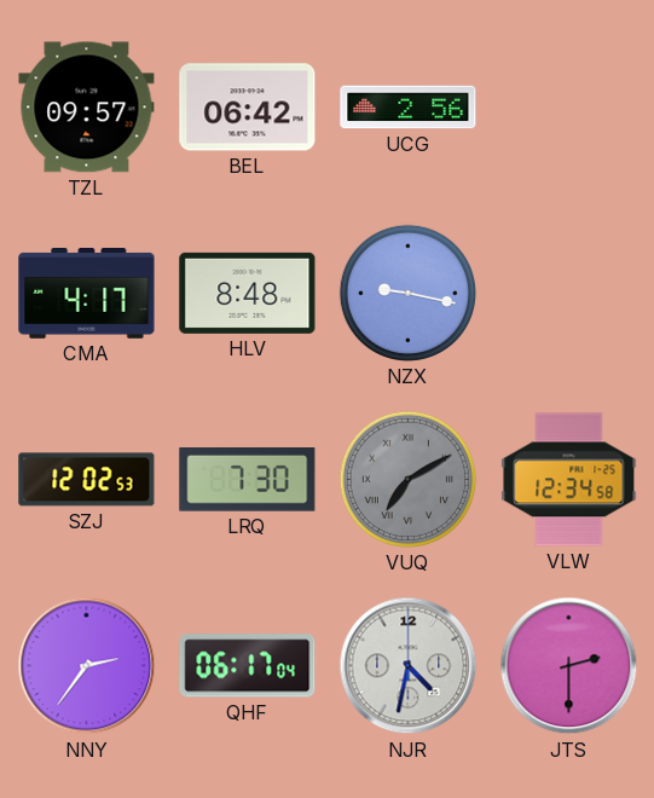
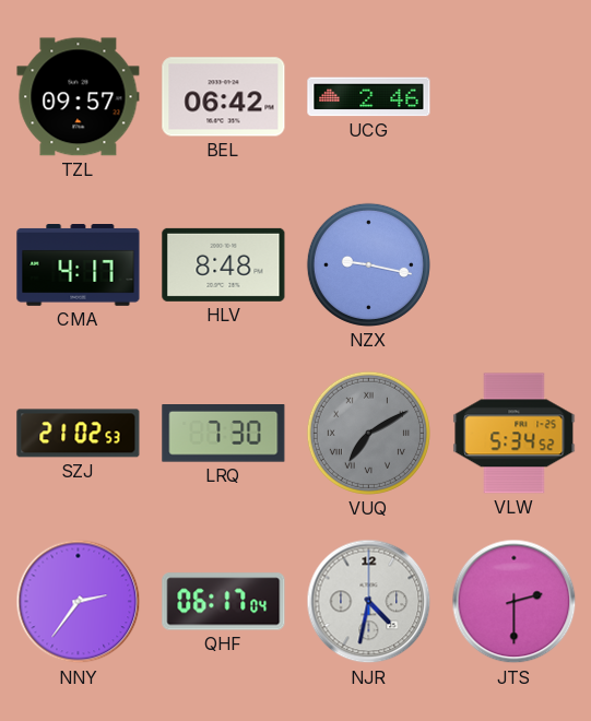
UCG: 2:56 -> 2:46 (369, 97)
SZJ: 12:02 -> 21:02 (79, 434)
VLW: 12:34 -> 5:34 (515, 434)
